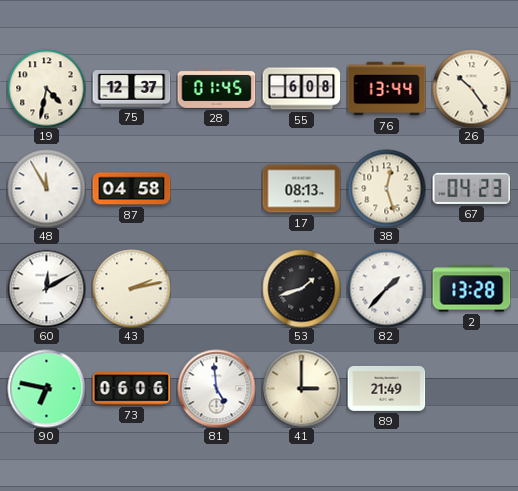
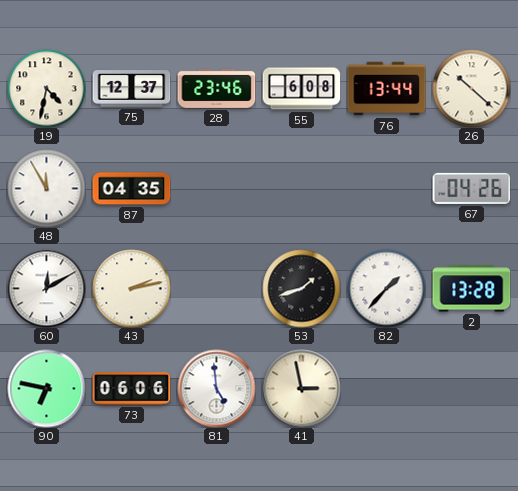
28: 01:45 -> 23:46 (216, 88)
26: 10:24 -> 10:22 (471, 88)
87: 04:58 -> 04:35 (131, 189)
17: 08:13 -> none (301, 189)
38: 12:27 -> none (386, 188)
67: 04:23 -> 04:26 (471, 188)
41: 3:00 -> 2:58 (301, 388)
89: 21:49 -> none (386, 388)
